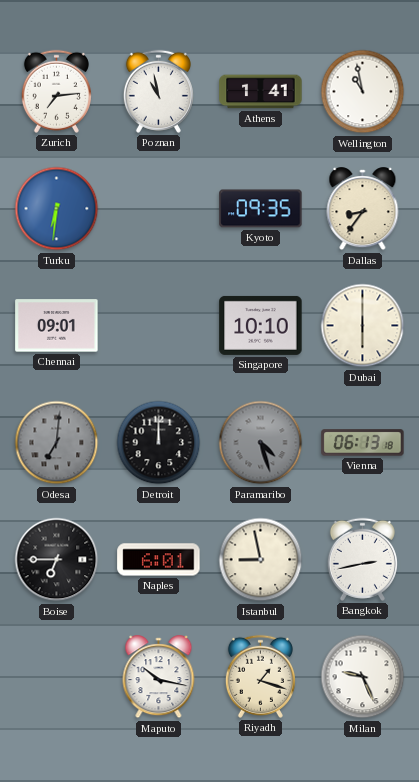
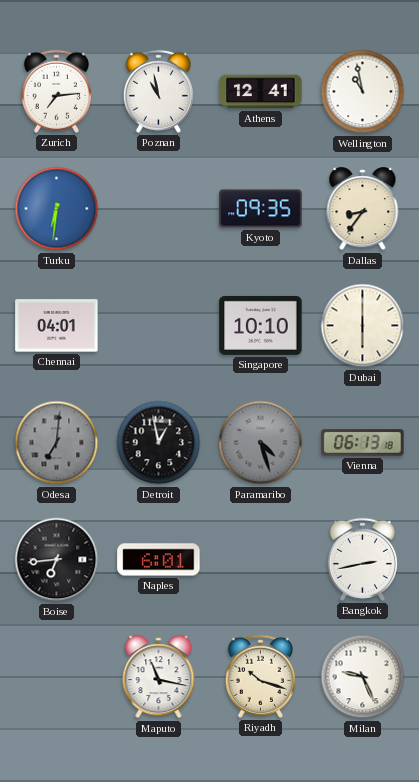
Athens: 1:41 -> 12:41 (261, 92)
Chennai: 09:01 -> 04:01 (57, 326)
Detroit: 12:00 -> 12:58 (159, 443)
Boise: 6:45 -> 6:44 (57, 560)
Istanbul: 8:58 -> none (261, 560)
Maputo: 10:17 -> 11:17 (159, 677)
Riyadh: 1:18 -> 10:18 (260, 676)
